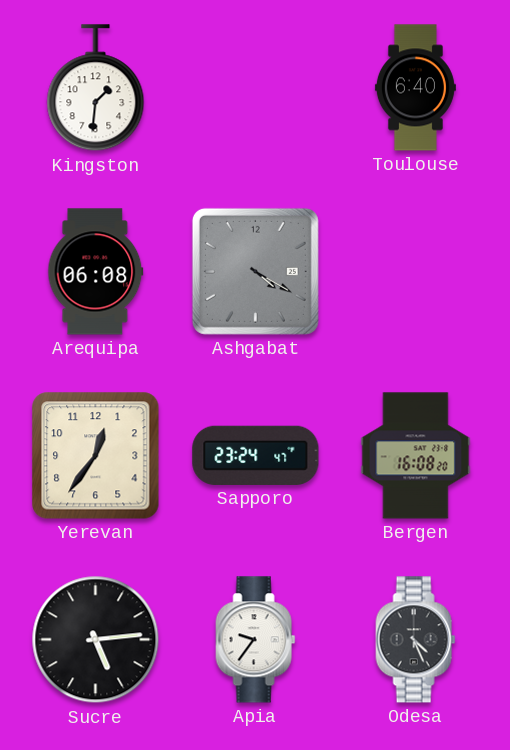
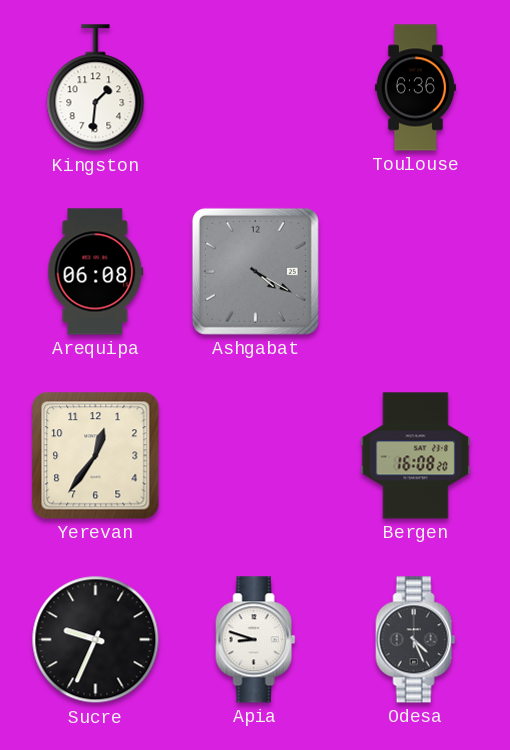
Toulouse: 6:40 -> 6:36 (415, 88)
Sapporo: 23:24 -> none (256, 455)
Sucre: 5:14 -> 9:34 (96, 640)
Apia: 9:36 -> 8:48 (256, 640)
